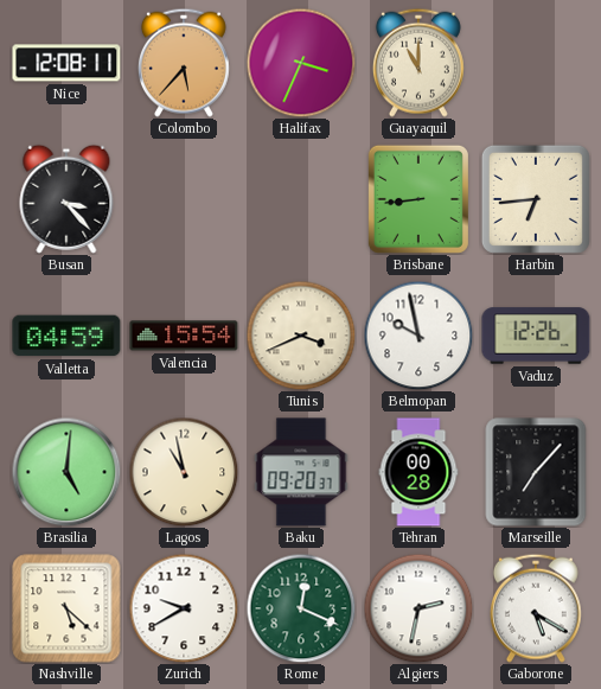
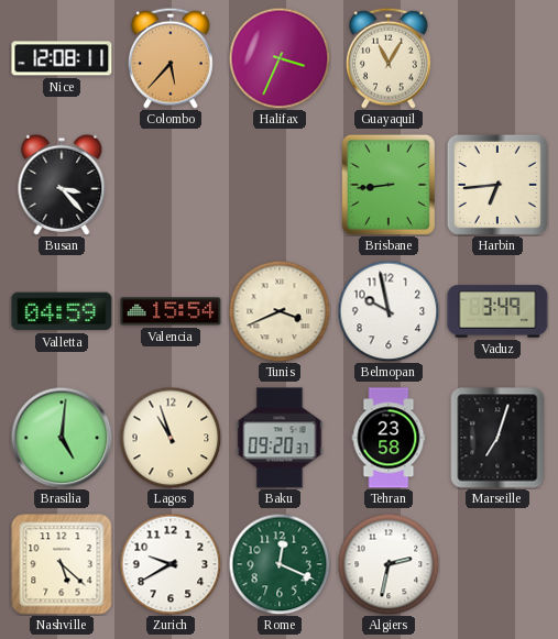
Guayaquil: 11:00 -> 11:05 (389, 58)
Vaduz: 12:26 -> 3:49 (497, 311)
Lagos: 10:58 -> 10:57 (171, 438)
Tehran: 00:28 -> 23:58 (389, 438)
Marseille: 7:07 -> 7:03 (497, 438)
Gaborone: 5:20 -> none (536, 608)
